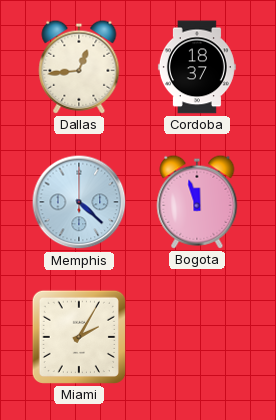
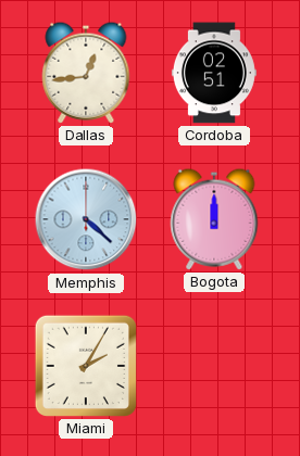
Cordoba: 18:37 -> 02:51 (214, 73)
Bogota: 11:57 -> 12:00 (214, 219)
